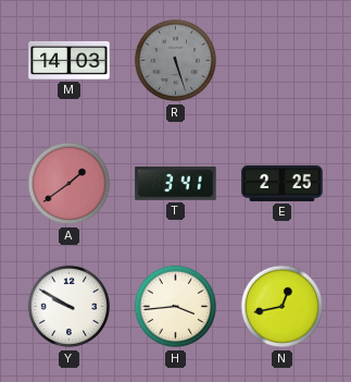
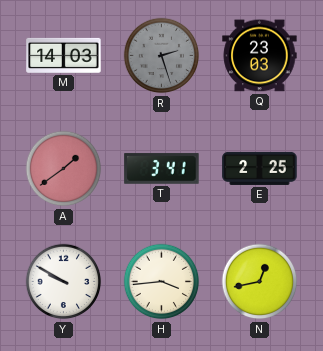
R: 5:27 -> 2:27 (162, 56)
Q: none -> 23:03 (260, 56)
